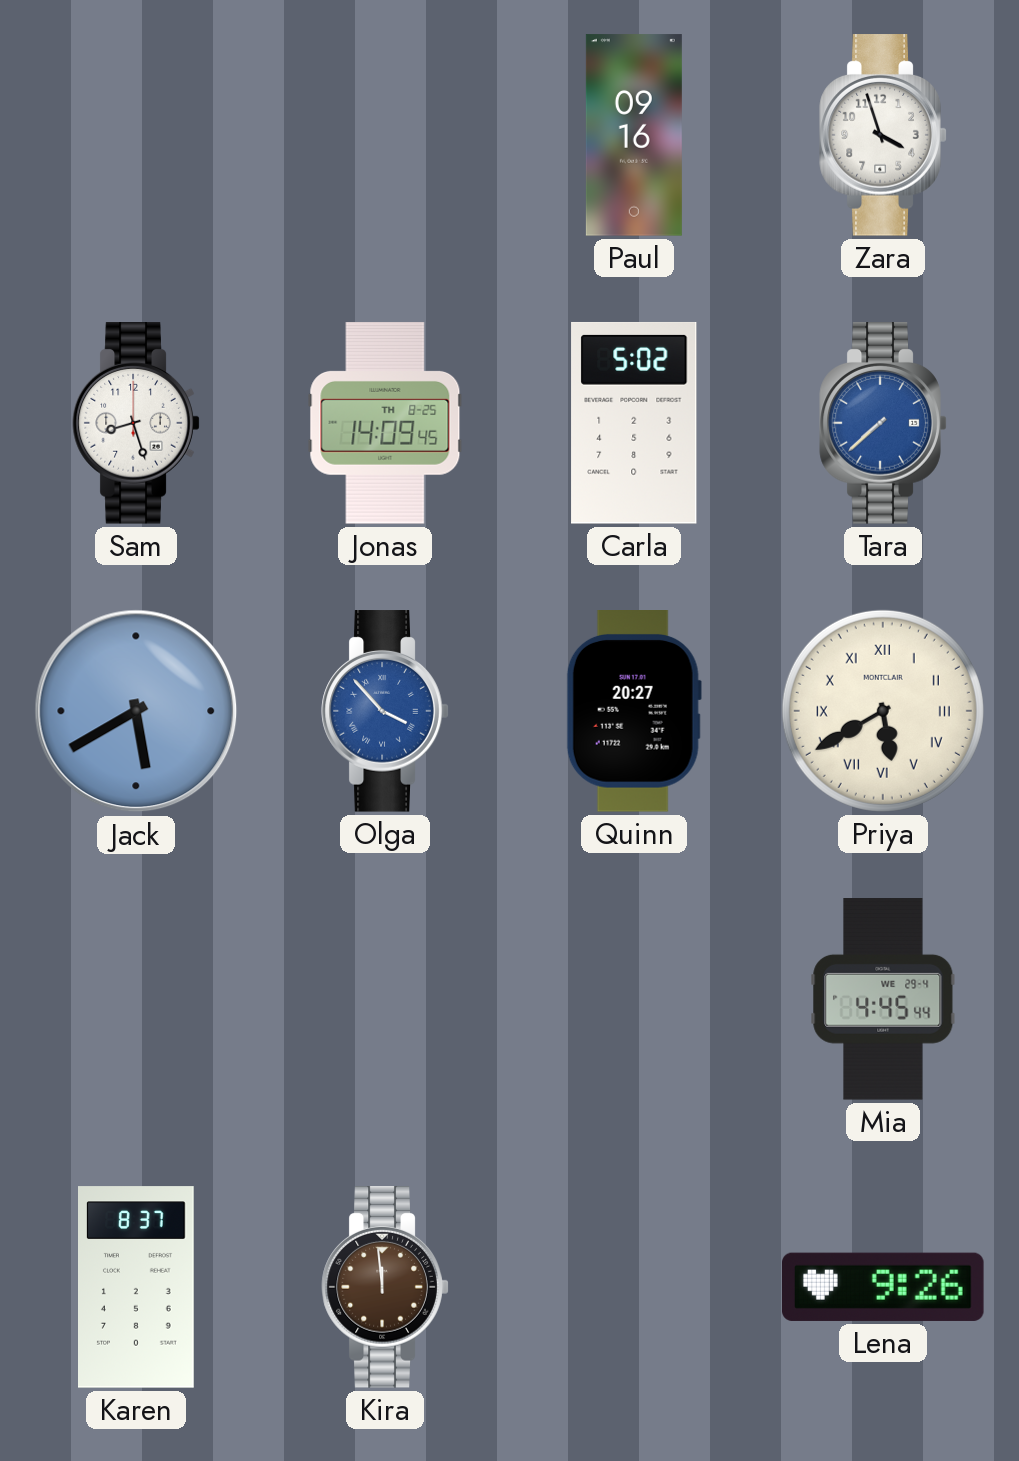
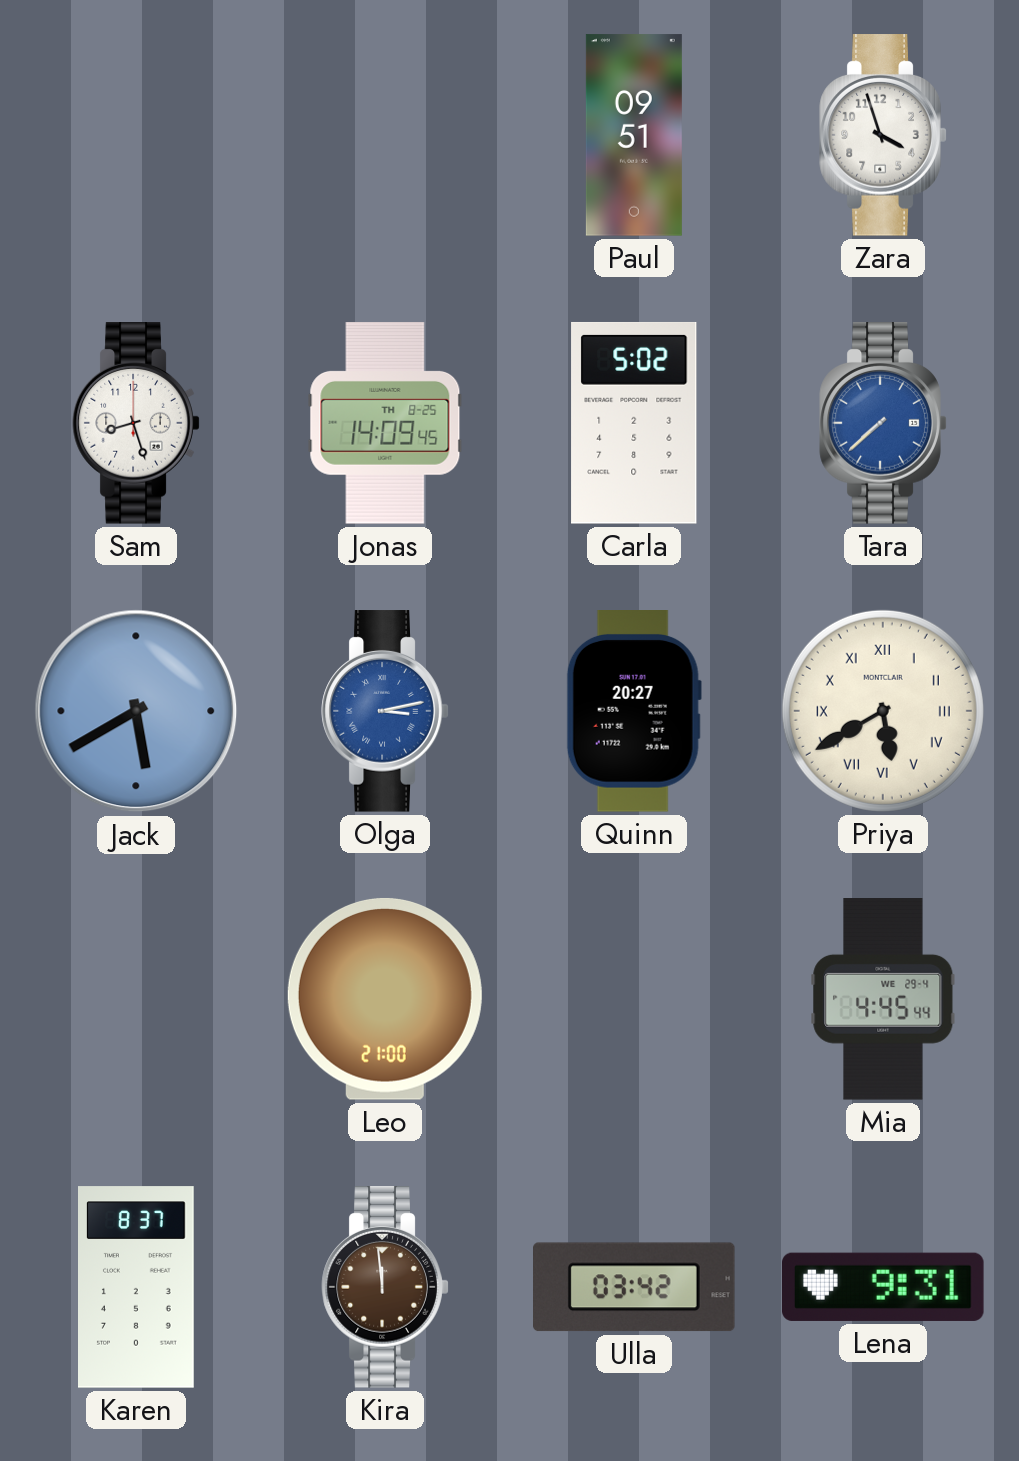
Paul: 09:16 -> 09:51 (634, 135)
Olga: 3:53 -> 3:13 (385, 711)
Leo: none -> 21:00 (385, 999)
Ulla: none -> 03:42 (635, 1287)
Lena: 9:26 -> 9:31 (884, 1287)
